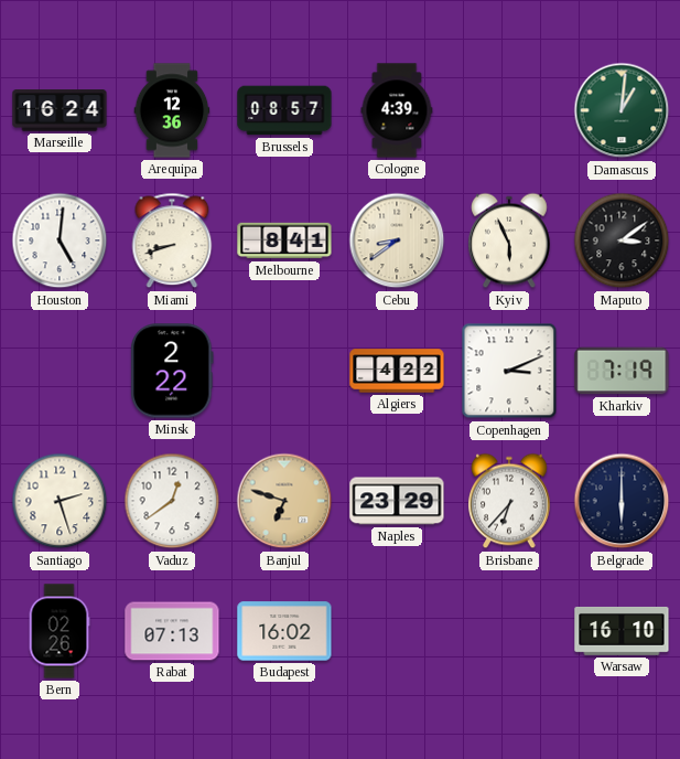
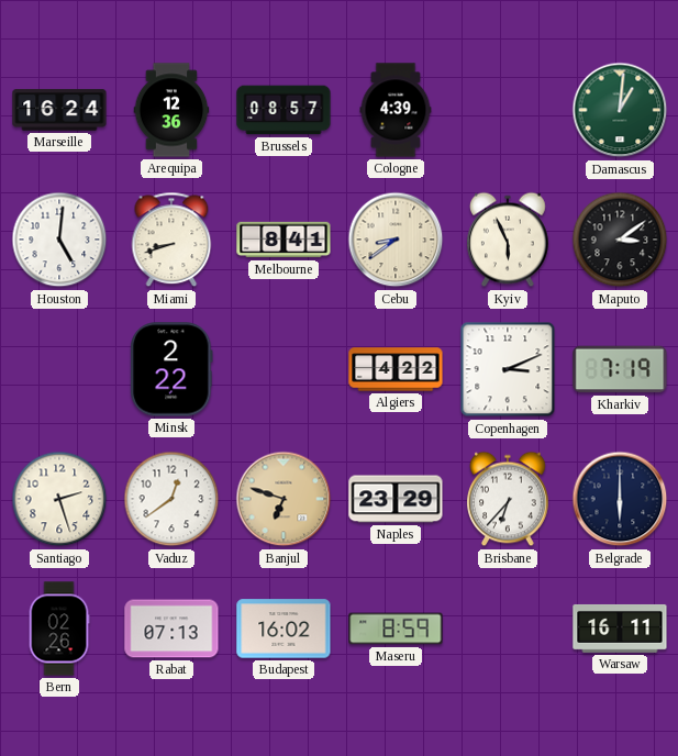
Maseru: none -> 8:59 (396, 629)
Warsaw: 16:10 -> 16:11 (620, 629)
